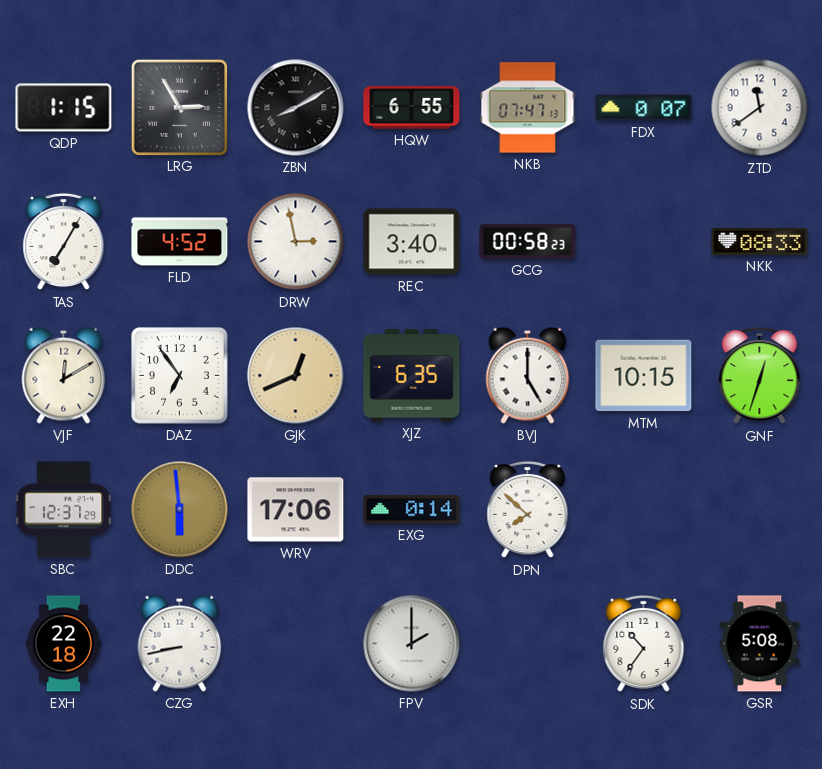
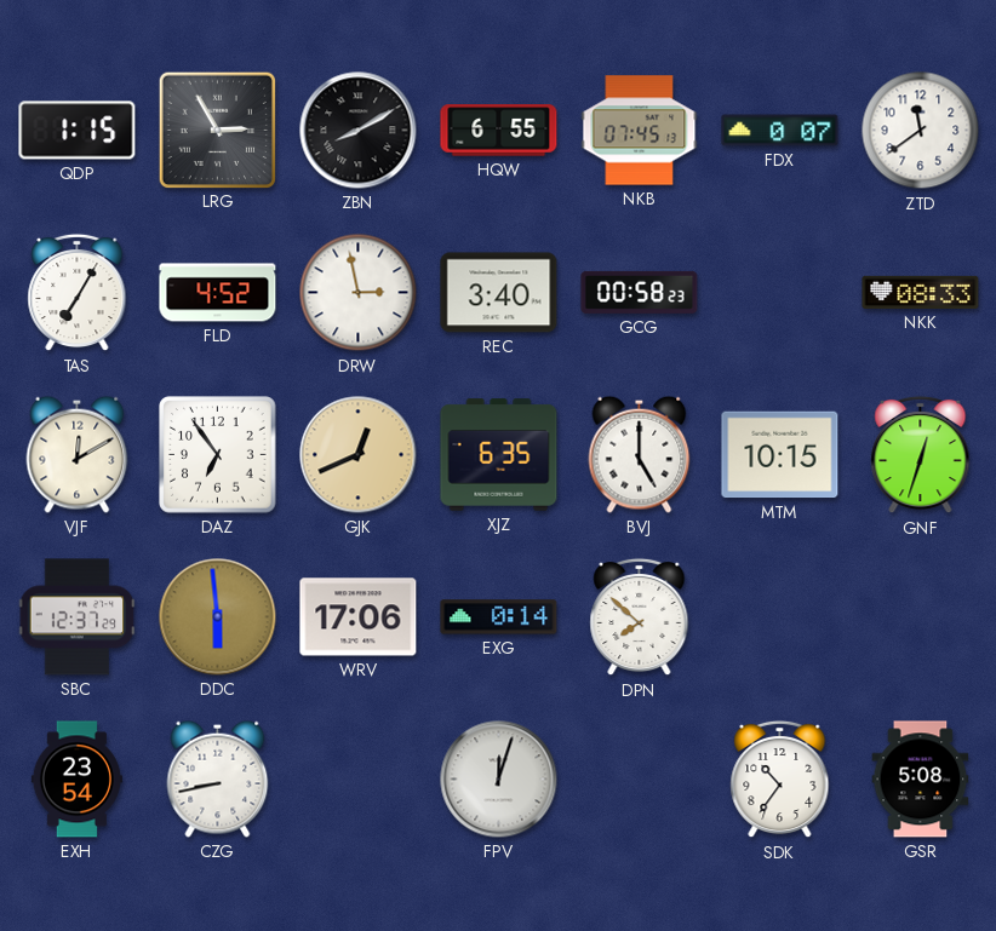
NKB: 07:47 -> 07:45 (640, 131)
EXH: 22:18 -> 23:54 (76, 780)
FPV: 2:00 -> 12:03 (499, 780)
